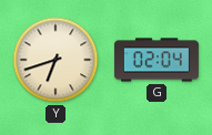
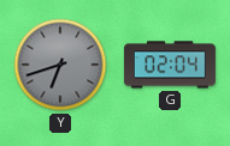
Y dial: cream -> grey (60, 65)
